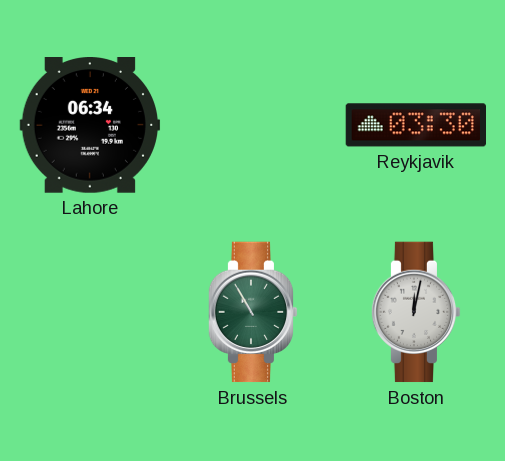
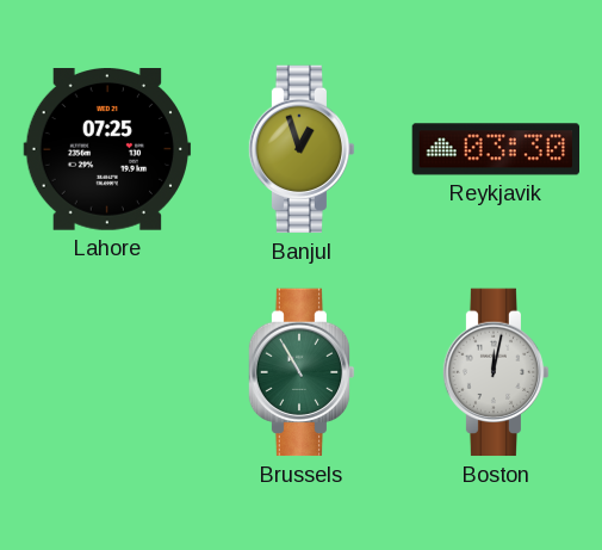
Lahore: 06:34 -> 07:25 (107, 150)
Banjul: none -> 12:57 (302, 149)
